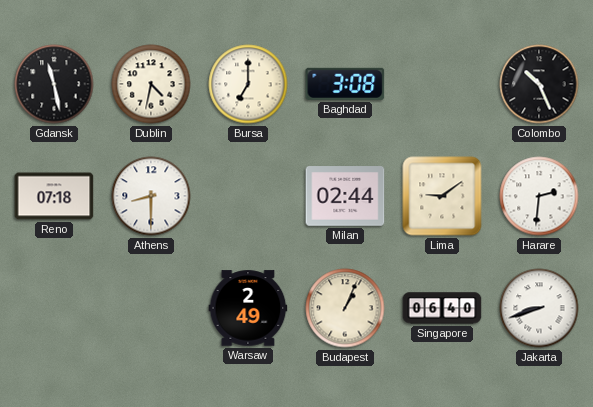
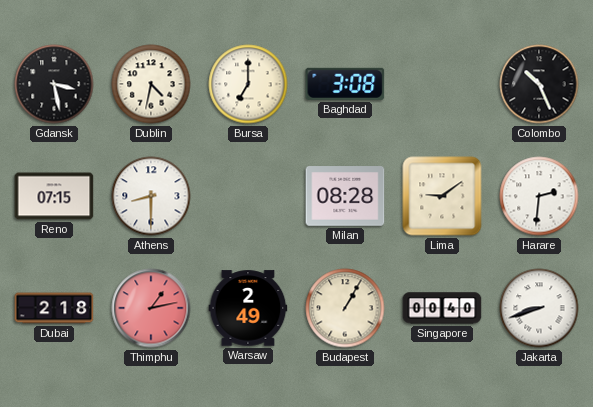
Gdansk: 11:28 -> 3:28 (54, 84)
Reno: 07:18 -> 07:15 (54, 196)
Milan: 02:44 -> 08:28 (345, 196)
Dubai: none -> 2:18 (54, 308)
Thimphu: none -> 1:13 (151, 308)
Budapest: 1:04 -> 1:05 (345, 308)
Singapore: 06:40 -> 00:40 (442, 308)
